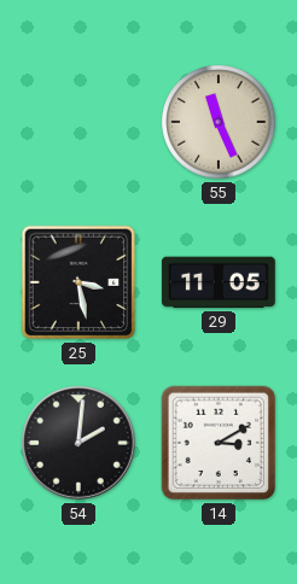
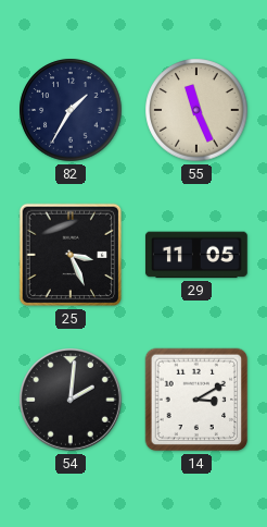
82: none -> 1:35 (71, 110)
25: 3:28 -> 3:26 (71, 255)
